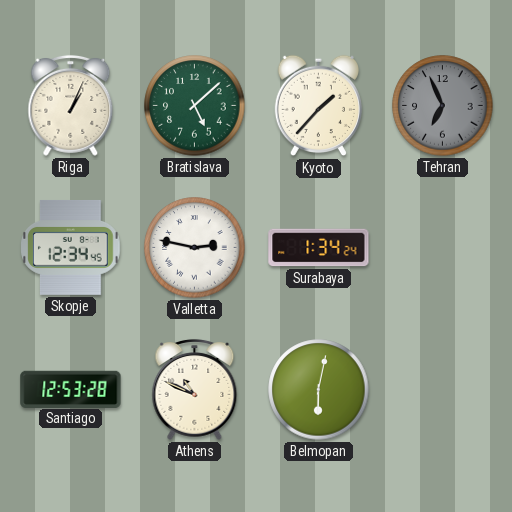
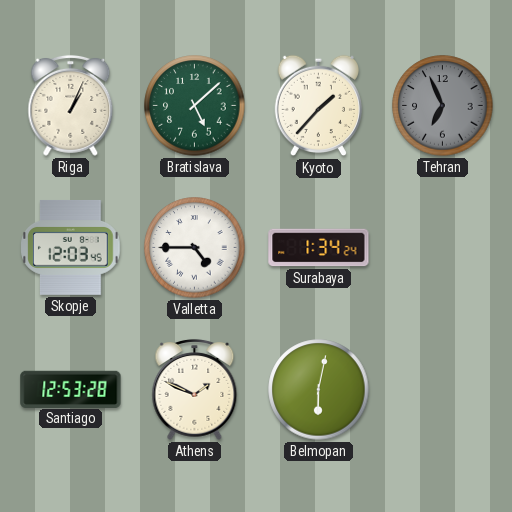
Skopje: 12:34 -> 12:03 (71, 247)
Valletta: 2:47 -> 4:45 (195, 248)
Athens: 10:49 -> 1:49 (195, 389)
